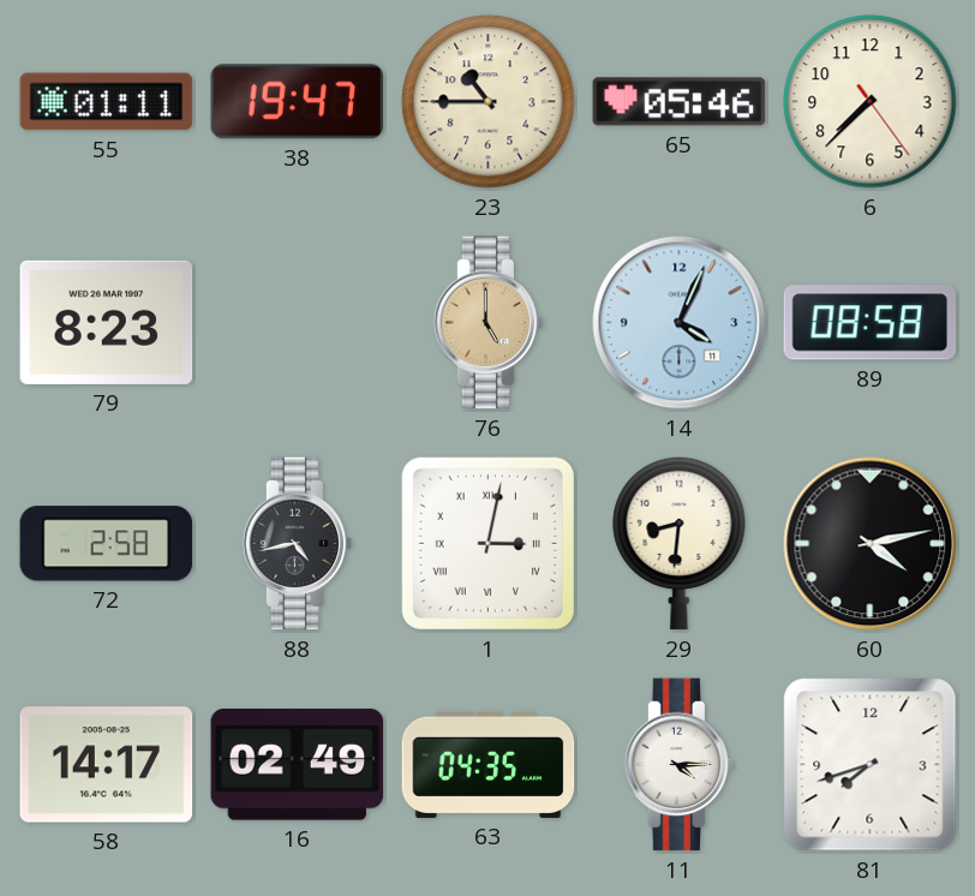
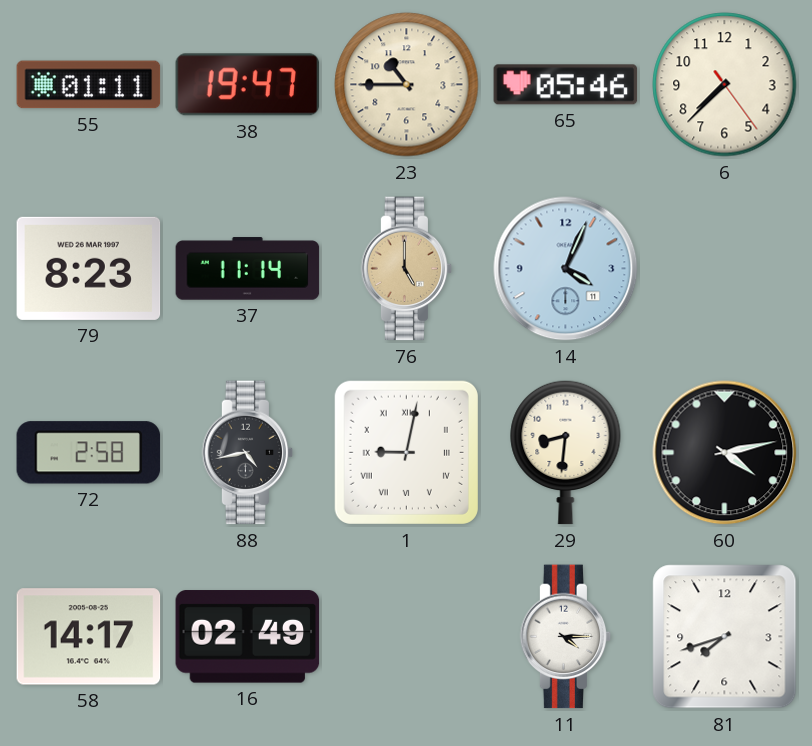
37: none -> 11:14 (248, 269)
89: 08:58 -> none (871, 323)
1: 3:02 -> 9:02 (406, 452)
63: 04:35 -> none (489, 764)
